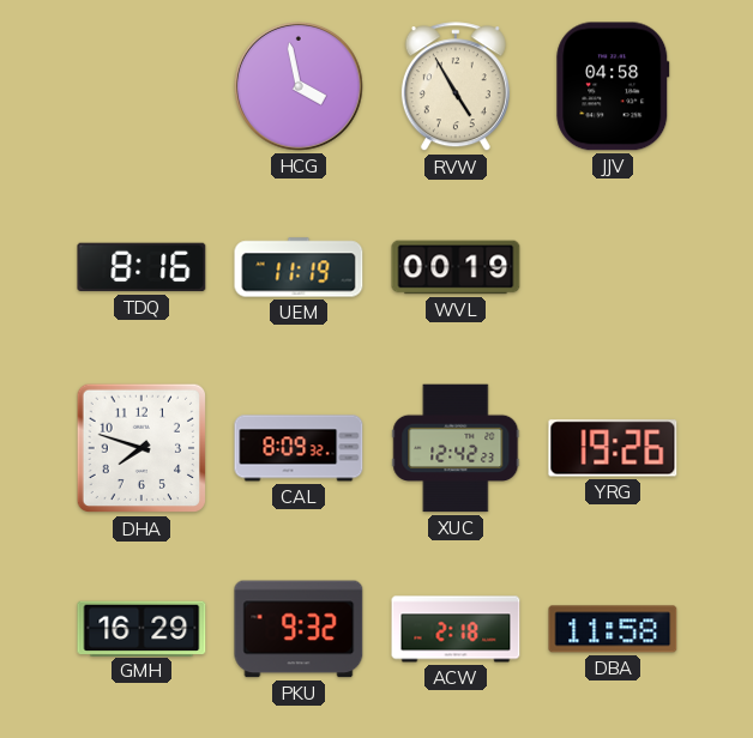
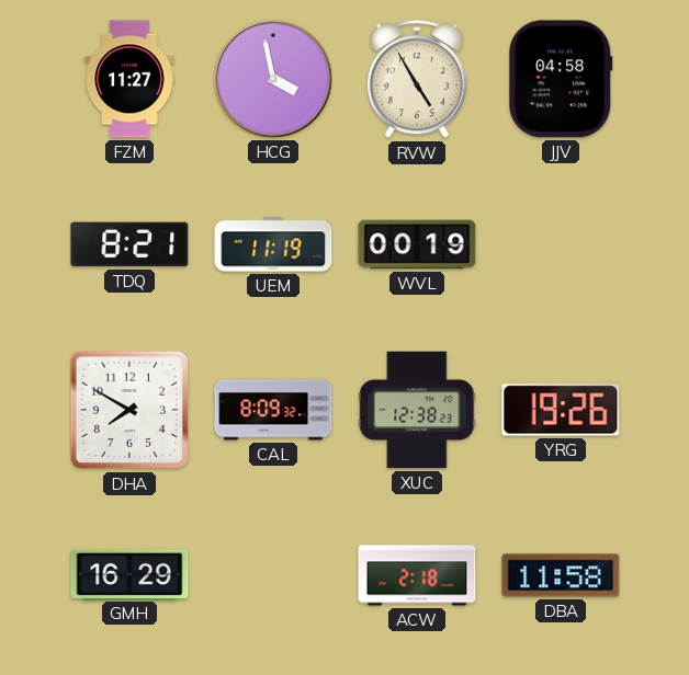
FZM: none -> 11:27 (129, 79)
TDQ: 8:16 -> 8:21 (129, 244)
DHA: 7:48 -> 7:50 (129, 410)
XUC: 12:42 -> 12:38 (417, 410)
PKU: 9:32 -> none (299, 629)
